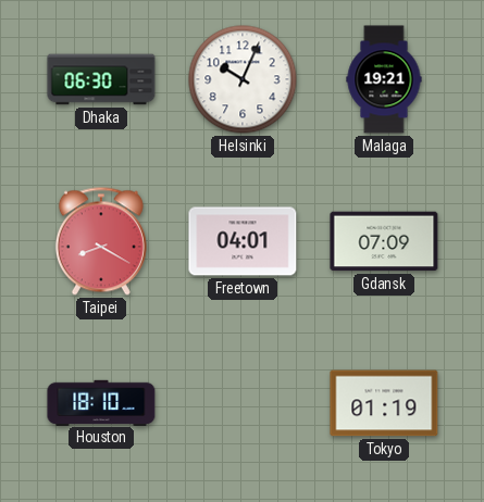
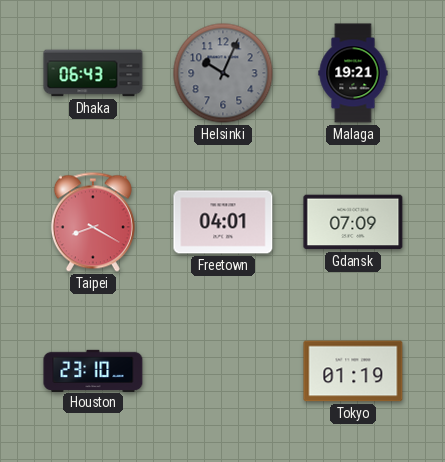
Dhaka: 06:30 -> 06:43 (93, 73)
Helsinki dial: white -> grey (223, 73)
Houston: 18:10 -> 23:10 (93, 370)
